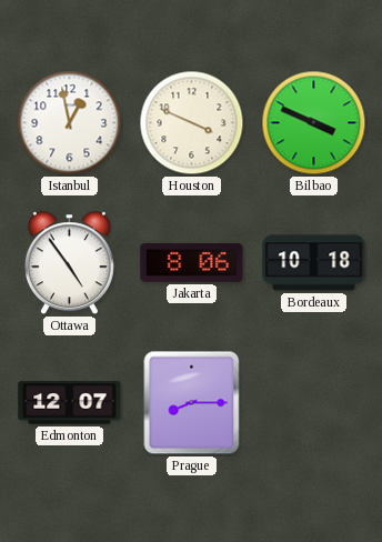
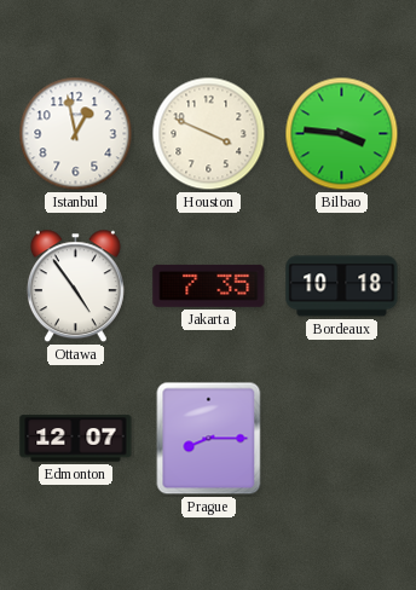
Bilbao: 3:49 -> 3:46 (342, 134)
Jakarta: 8:06 -> 7:35 (209, 285)
